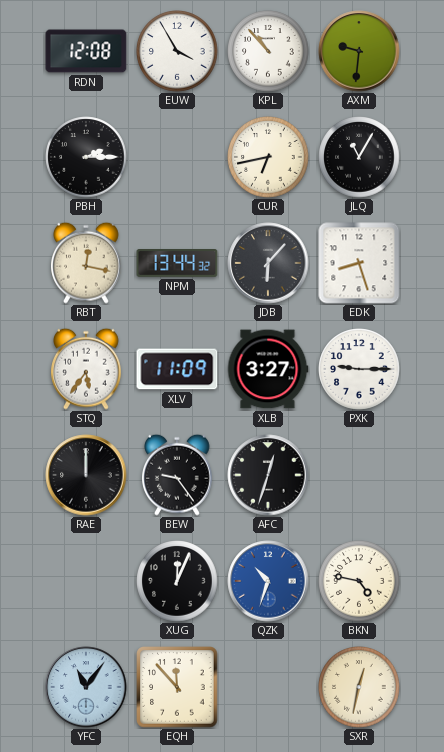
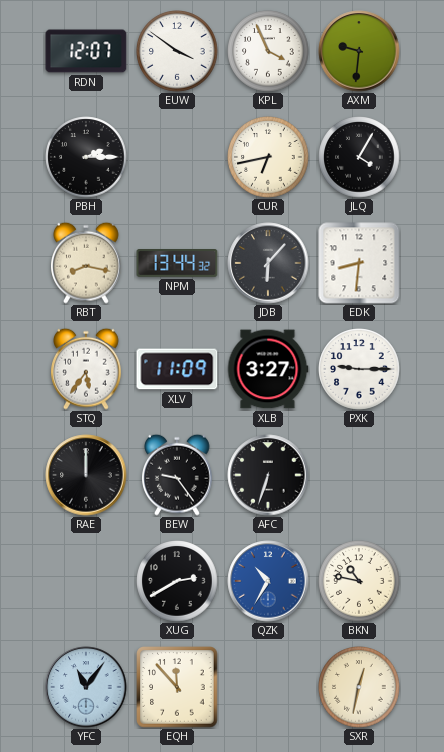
RDN: 12:08 -> 12:07 (86, 51)
EUW: 3:55 -> 3:51 (177, 51)
KPL: 10:53 -> 3:56 (268, 51)
JLQ: 11:05 -> 4:05 (359, 157)
RBT: 12:17 -> 8:17 (87, 263)
EDK: 8:27 -> 8:31 (359, 263)
AFC: 12:33 -> 6:33 (268, 475)
XUG: 12:04 -> 2:40 (177, 581)
QZK: 10:33 -> 10:35 (268, 581)
BKN: 4:47 -> 10:47 (359, 581)
